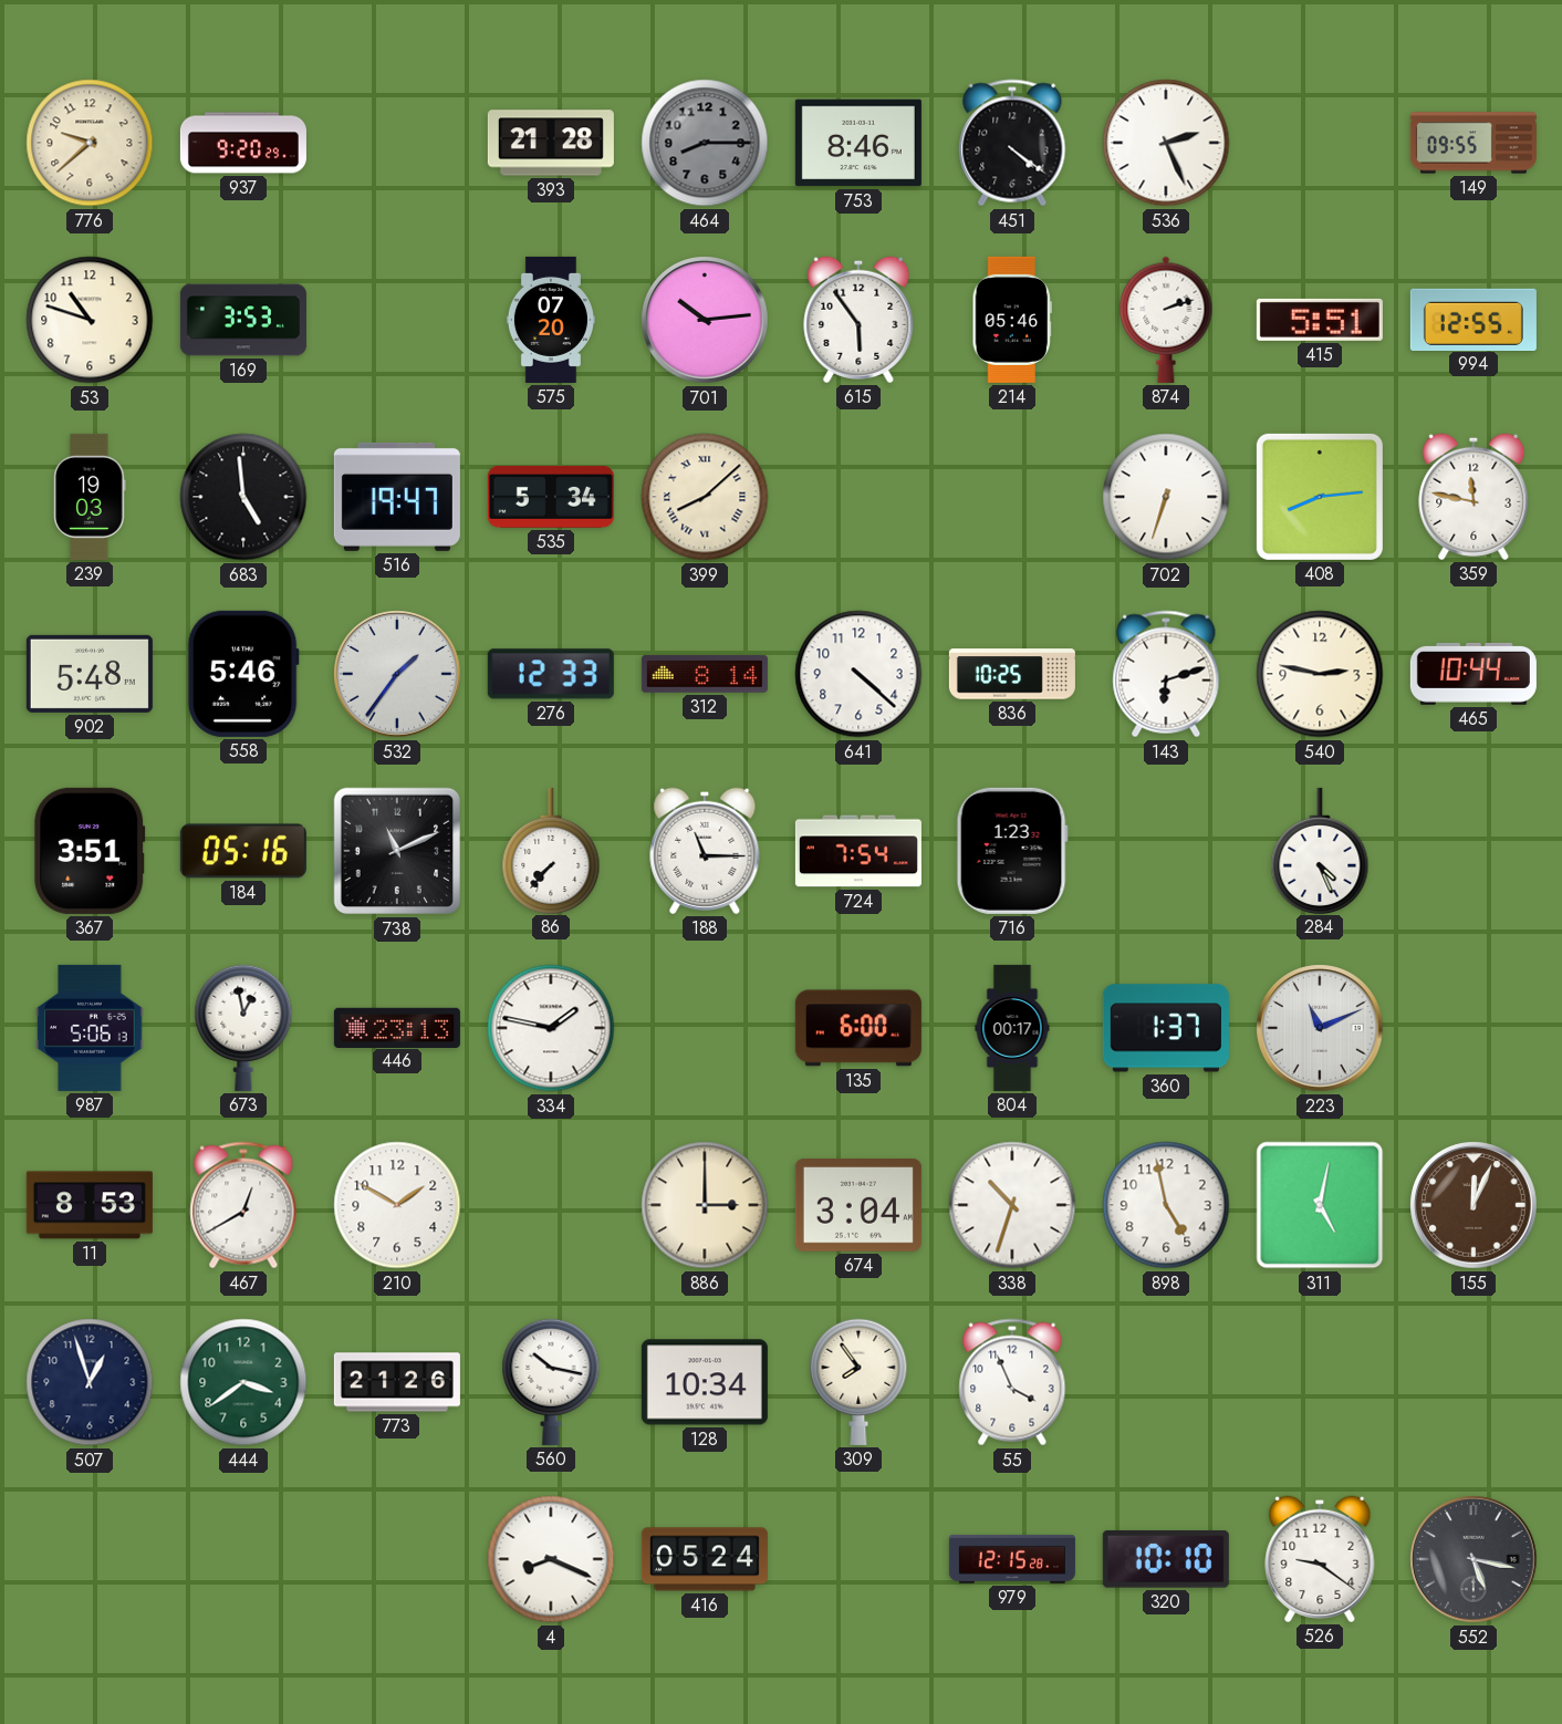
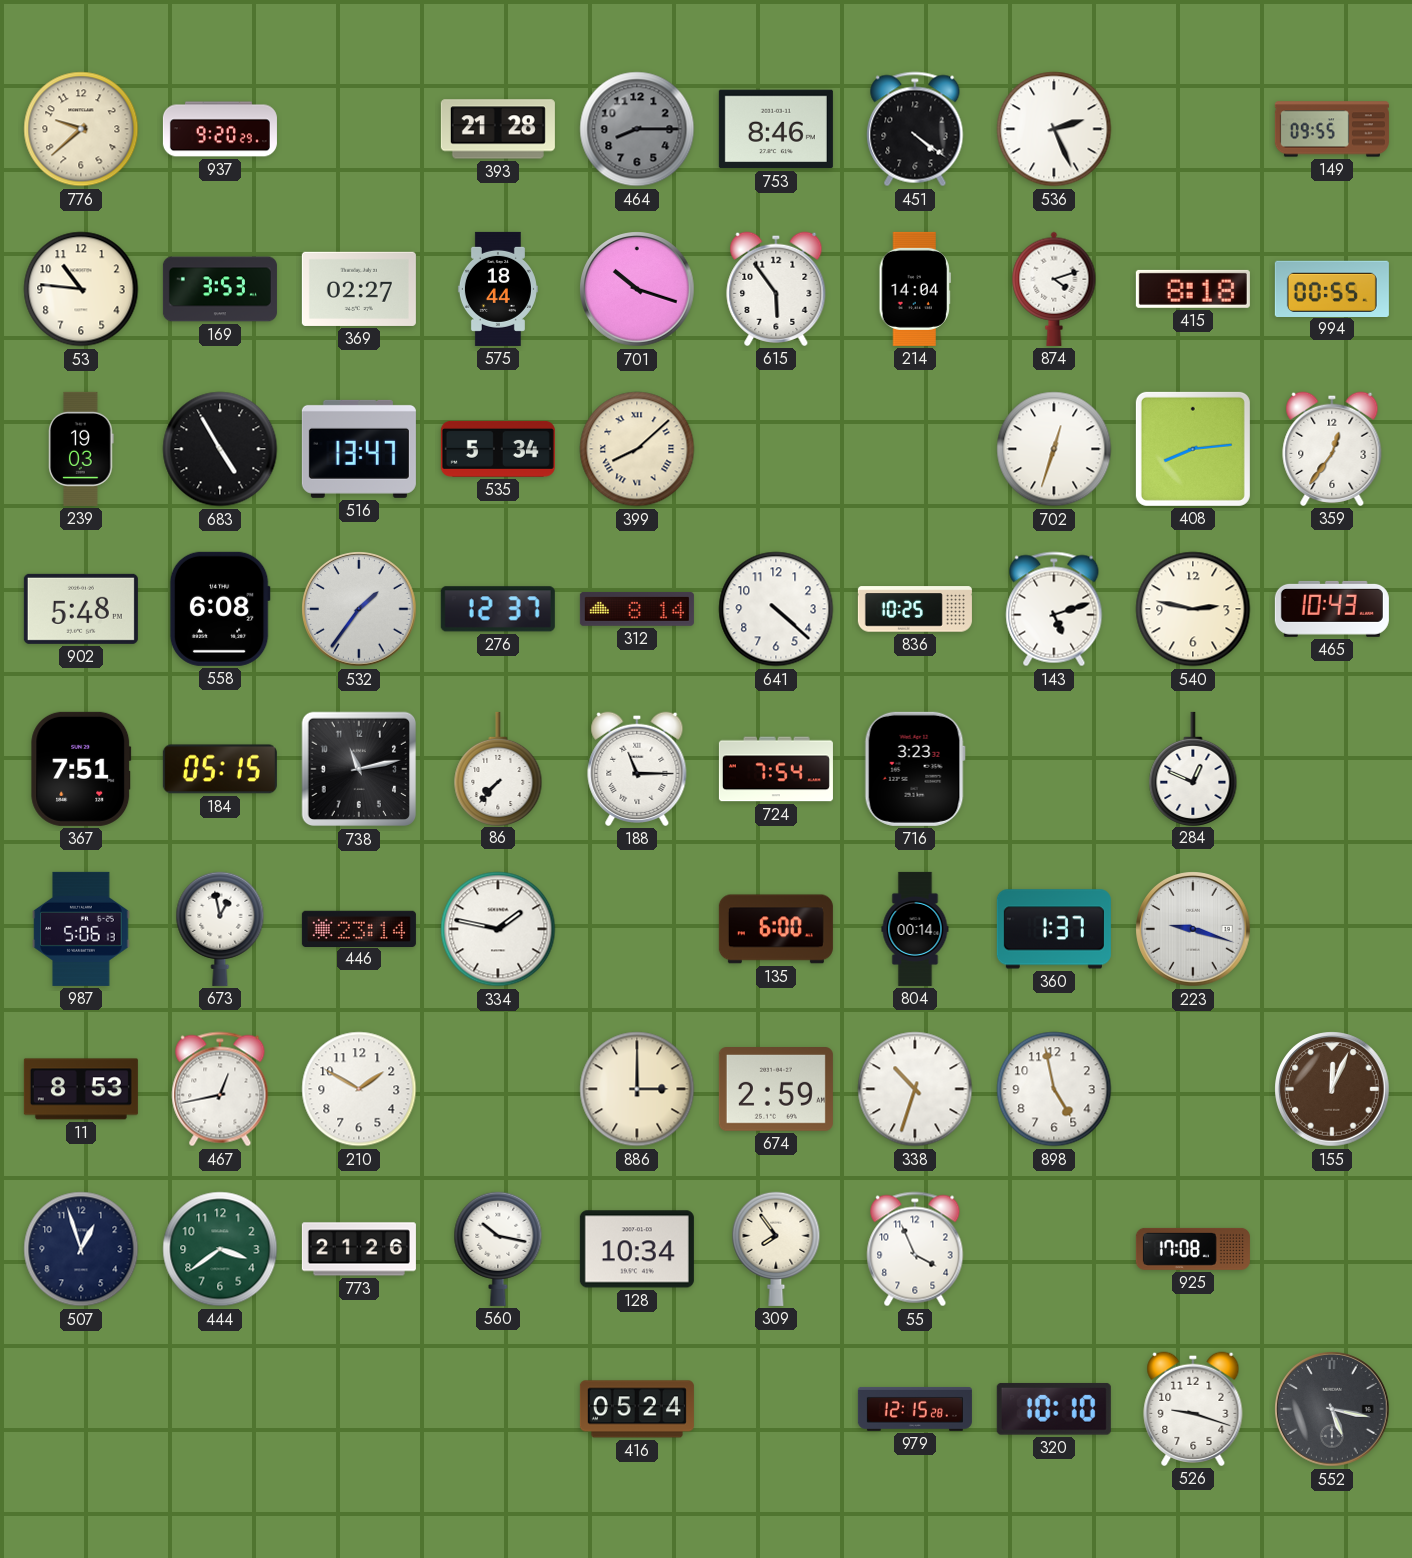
53: 10:48 -> 10:46 (81, 289)
369: none -> 02:27 (359, 289)
575: 07:20 -> 18:44 (498, 289)
701: 10:14 -> 10:18 (637, 289)
214: 05:46 -> 14:04 (915, 289)
874: 2:12 -> 4:12 (1054, 289)
415: 5:51 -> 8:18 (1193, 289)
994: 12:55 -> 00:55 (1332, 288)
683: 4:59 -> 4:55 (220, 449)
516: 19:47 -> 13:47 (359, 449)
702: 6:33 -> 12:33 (1054, 449)
359: 11:47 -> 12:36 (1332, 449)
558: 5:46 -> 6:08 (220, 609)
276: 12:33 -> 12:37 (498, 609)
143: 6:12 -> 5:12 (1054, 609)
465: 10:44 -> 10:43 (1332, 609)
367: 3:51 -> 7:51 (81, 769)
184: 05:16 -> 05:15 (220, 769)
738: 11:11 -> 11:13 (359, 769)
716: 1:23 -> 3:23 (915, 769)
284: 4:26 -> 12:49 (1193, 768)
446: 23:13 -> 23:14 (359, 928)
804: 00:17 -> 00:14 (915, 929)
223: 11:11 -> 9:18 (1193, 929)
467: 12:40 -> 12:43 (220, 1089)
674: 3:04 -> 2:59 (776, 1090)
311: 5:02 -> none (1320, 1205)
925: none -> 17:08 (1193, 1249)
4: 8:19 -> none (551, 1559)
526: 9:21 -> 9:18 (1193, 1409)
